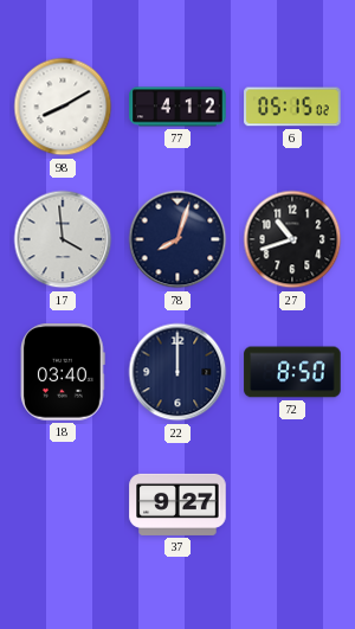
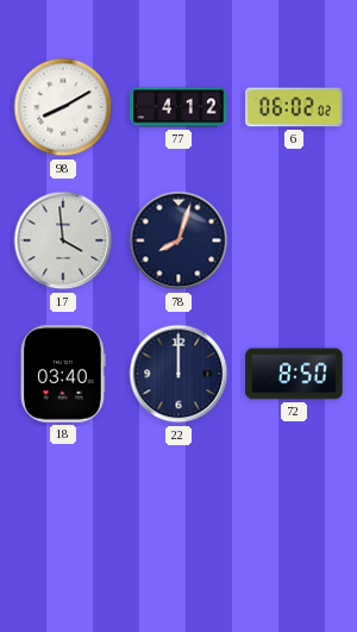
6: 05:15 -> 06:02 (294, 107)
27: 10:42 -> none (292, 239)
37: 9:27 -> none (177, 505)
